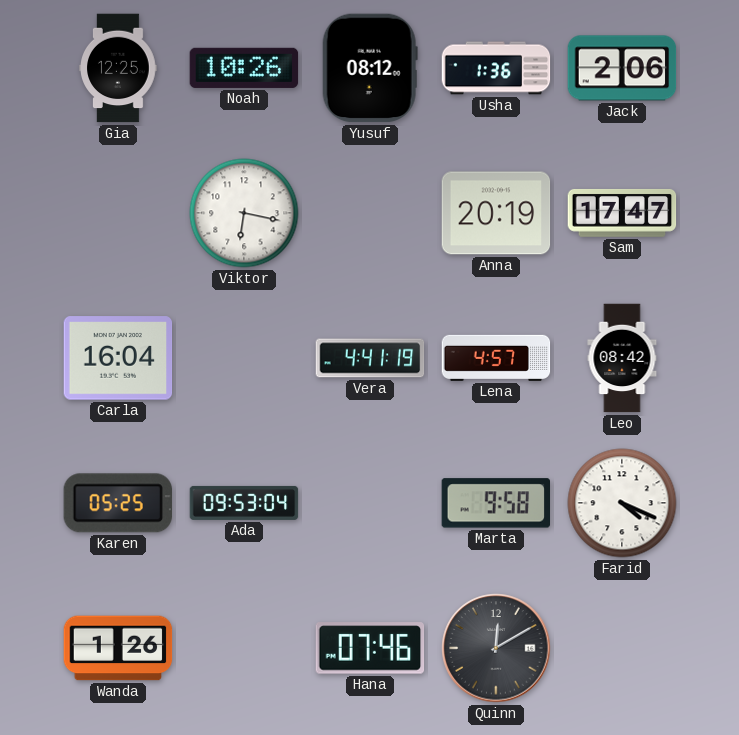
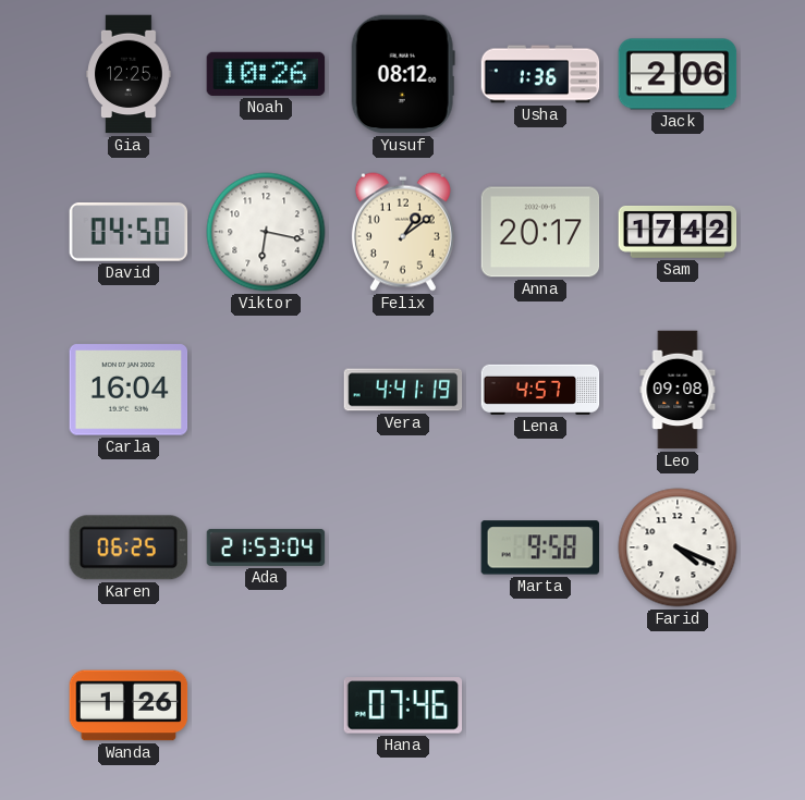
David: none -> 04:50 (129, 232)
Felix: none -> 1:09 (403, 232)
Anna: 20:19 -> 20:17 (540, 232)
Sam: 17:47 -> 17:42 (678, 232)
Leo: 08:42 -> 09:08 (678, 390)
Karen: 05:25 -> 06:25 (129, 547)
Ada: 09:53 -> 21:53 (266, 547)
Quinn: 12:10 -> none (496, 648)
